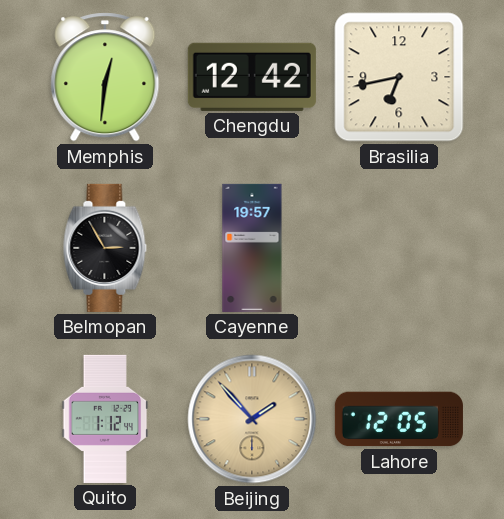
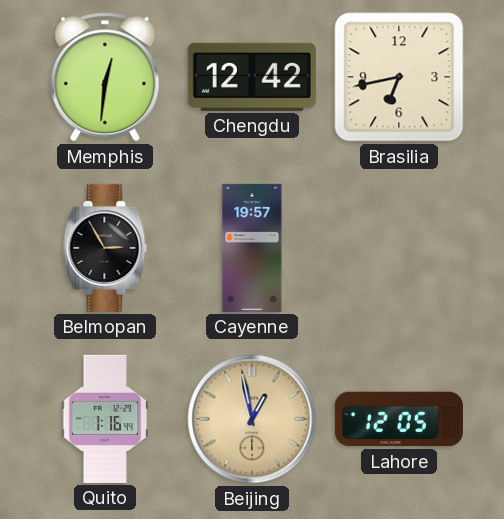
Quito: 1:12 -> 1:16 (105, 419)
Beijing: 1:53 -> 12:58 (252, 419)
